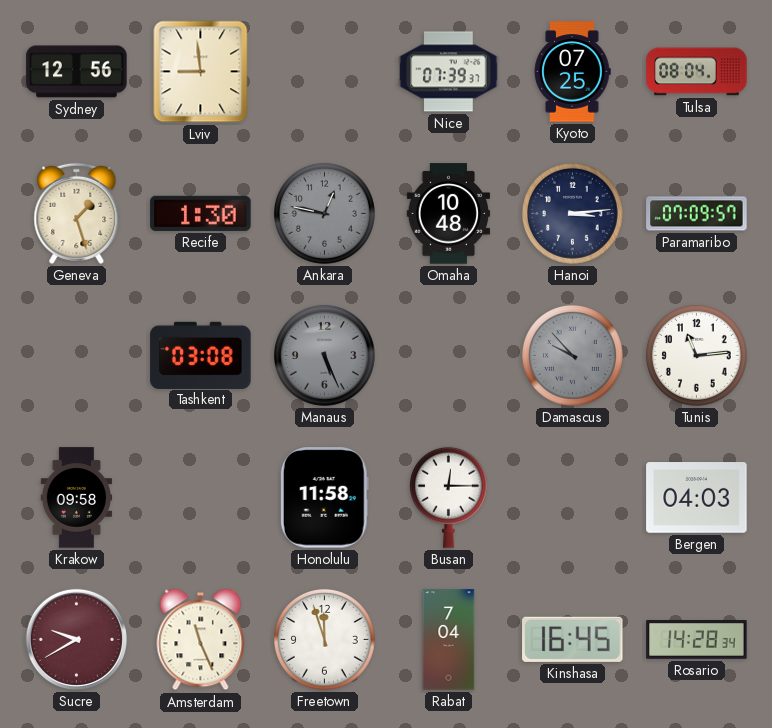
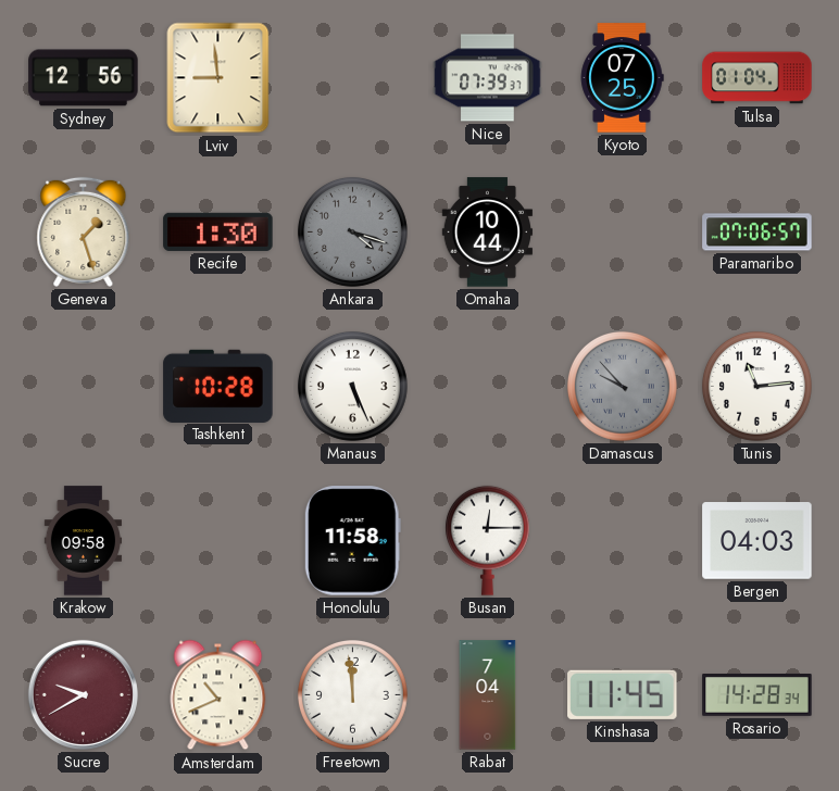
Tulsa: 08:04 -> 01:04 (757, 78)
Ankara: 12:47 -> 4:18 (352, 231)
Omaha: 10:48 -> 10:44 (488, 233)
Hanoi: 3:14 -> none (572, 213)
Paramaribo: 07:09 -> 07:06 (757, 233)
Tashkent: 03:08 -> 10:28 (218, 386)
Manaus dial: grey -> white (352, 386)
Amsterdam: 11:26 -> 10:41 (218, 695)
Freetown: 11:57 -> 11:59 (352, 694)
Kinshasa: 16:45 -> 11:45 (623, 694)
